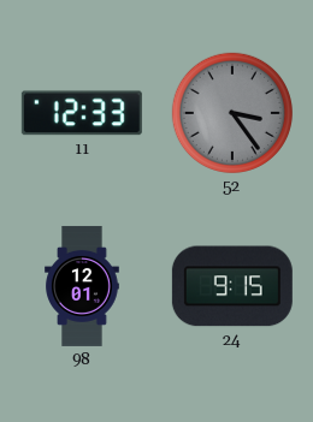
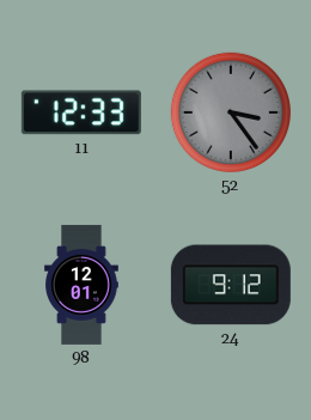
24: 9:15 -> 9:12 (231, 285)
